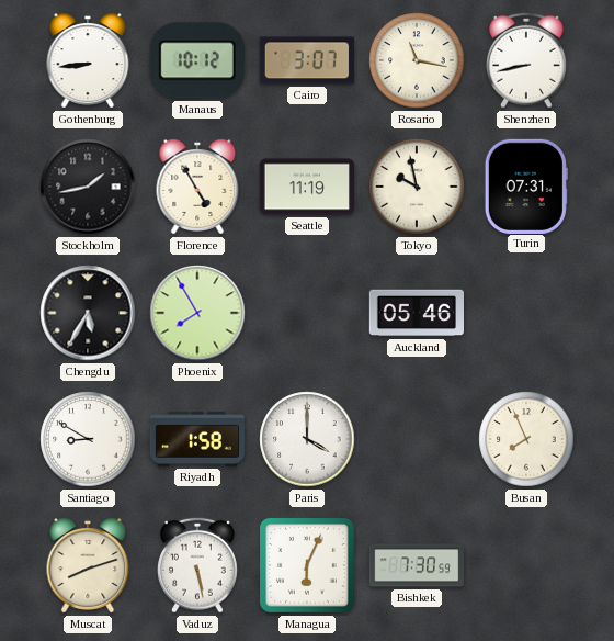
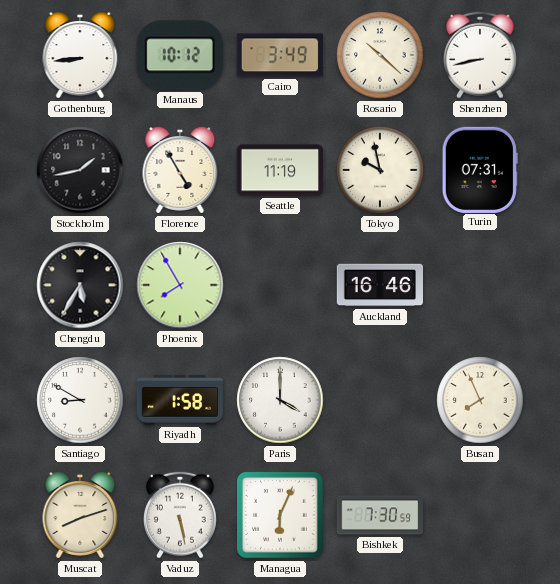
Cairo: 3:07 -> 3:49 (280, 55)
Rosario: 11:17 -> 10:22 (380, 55)
Auckland: 05:46 -> 16:46 (379, 285)
